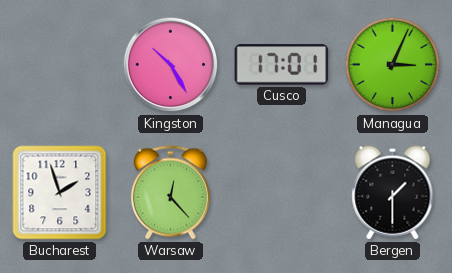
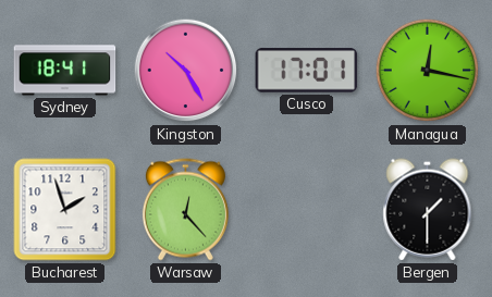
Sydney: none -> 18:41 (65, 71)
Managua: 3:04 -> 12:17 (428, 71)
